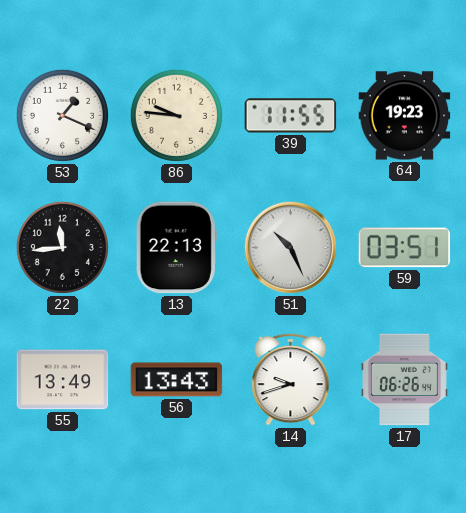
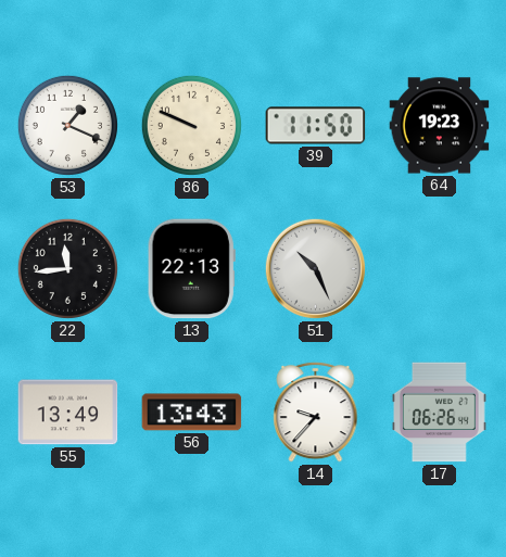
86: 9:46 -> 9:49 (191, 125)
39: 11:55 -> 11:50 (316, 126)
59: 03:51 -> none (405, 248)
14: 9:42 -> 9:37 (316, 412)
